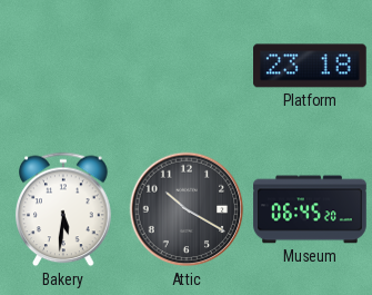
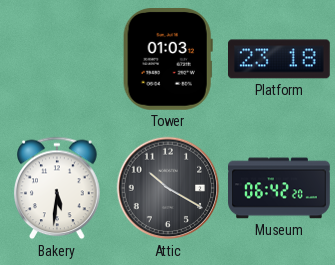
Tower: none -> 01:03 (168, 60)
Museum: 06:45 -> 06:42 (279, 188)
